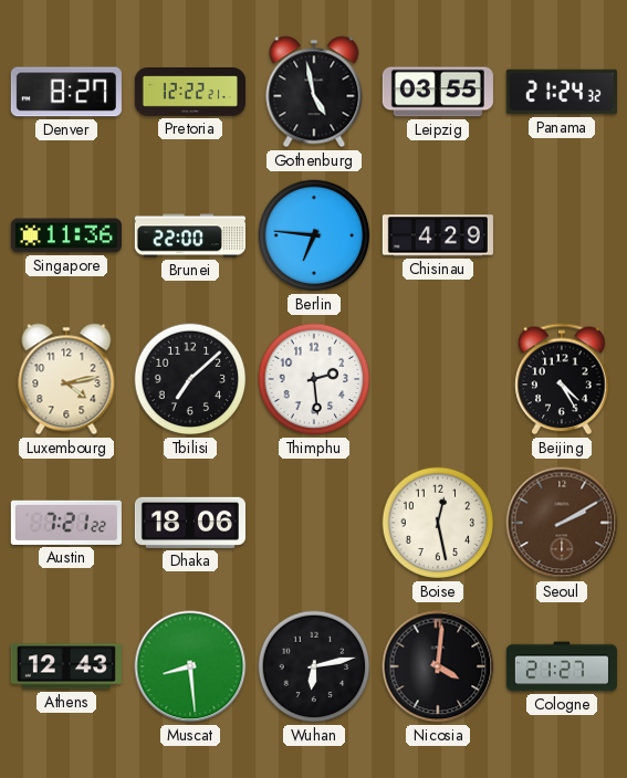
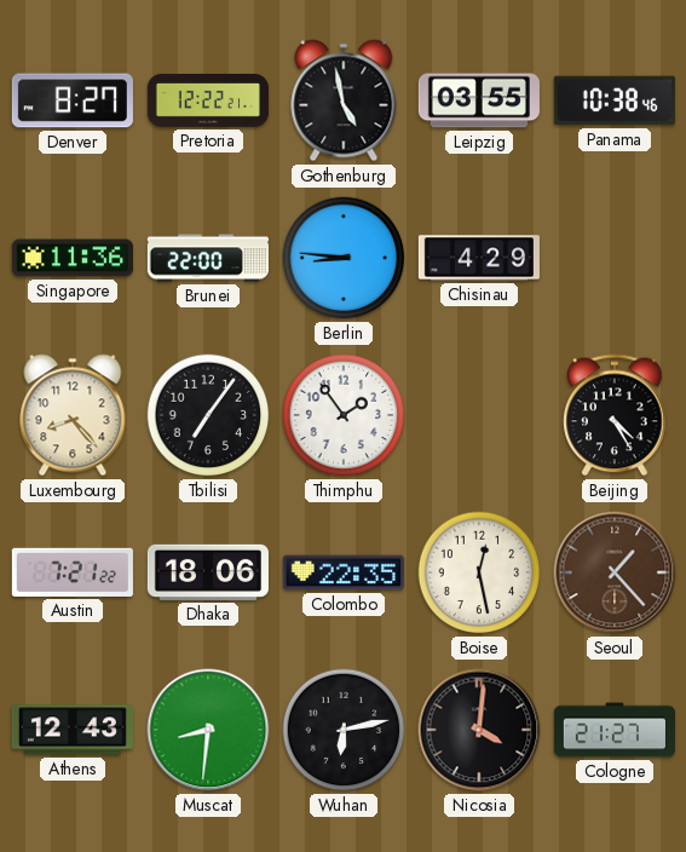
Panama: 21:24 -> 10:38 (615, 100)
Berlin: 6:46 -> 8:46 (344, 258)
Luxembourg: 4:13 -> 8:23 (73, 415)
Tbilisi: 7:08 -> 7:06 (208, 415)
Thimphu: 2:29 -> 1:54 (344, 415)
Colombo: none -> 22:35 (344, 572)
Seoul: 2:10 -> 1:23 (615, 572)
Muscat: 8:29 -> 8:31 (208, 730)
